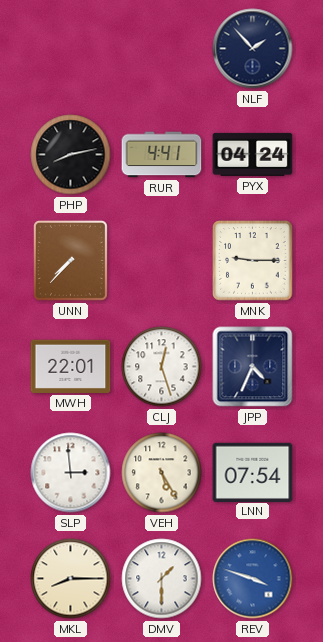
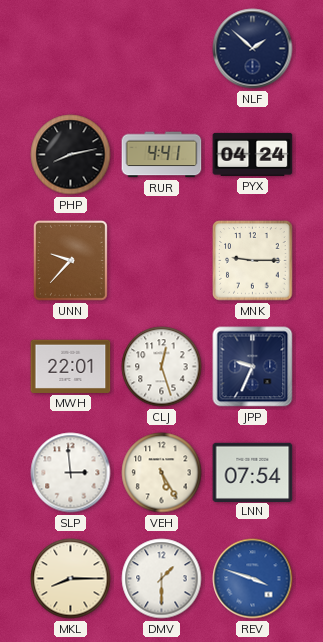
NLF: 1:53 -> 1:52 (253, 49)
UNN: 7:37 -> 9:37 (70, 260)
JPP: 4:34 -> 9:34 (253, 367)
